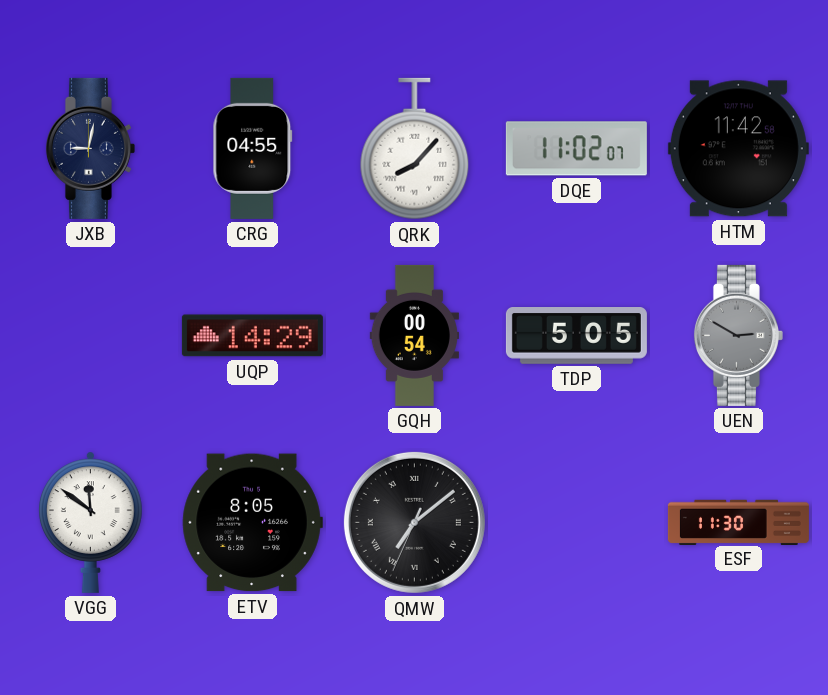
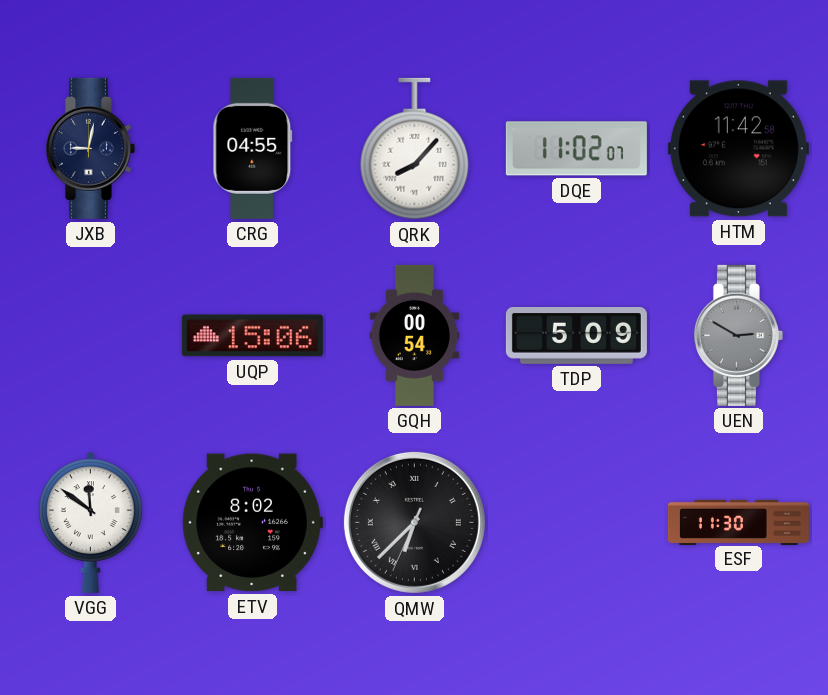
UQP: 14:29 -> 15:06 (252, 336)
TDP: 5:05 -> 5:09 (576, 336)
ETV: 8:05 -> 8:02 (252, 523)
QMW: 7:08 -> 6:37 (414, 522)
